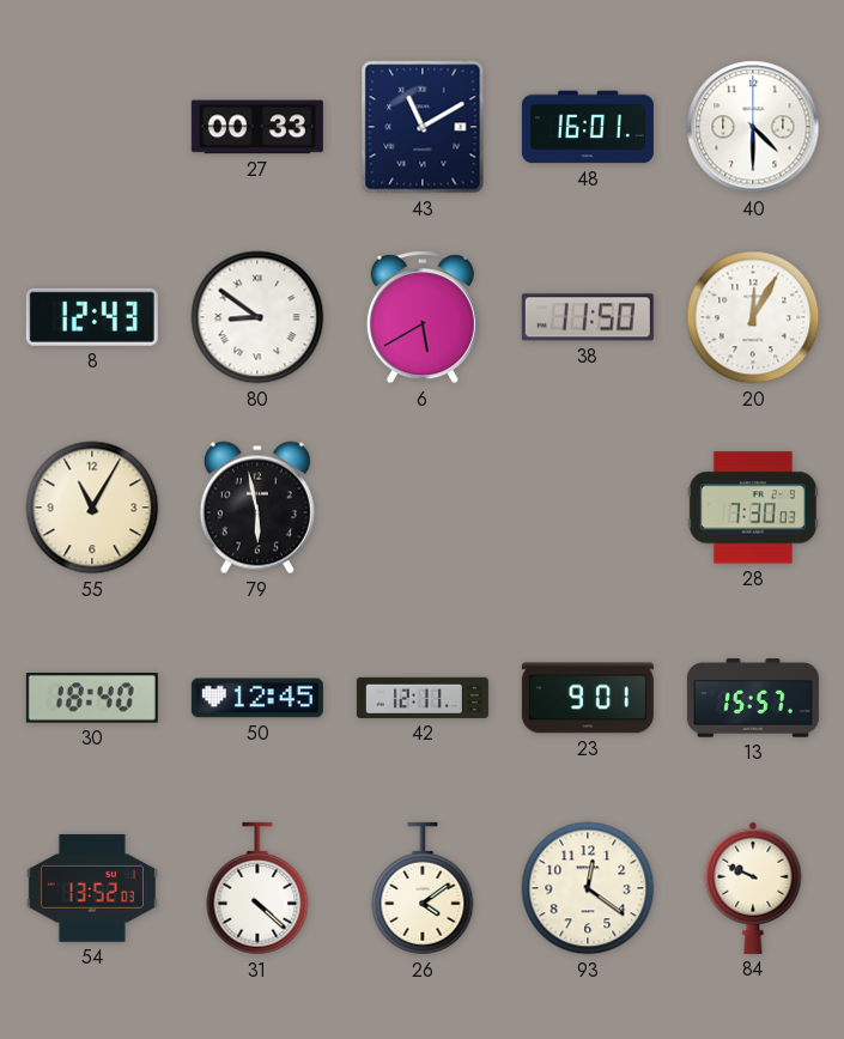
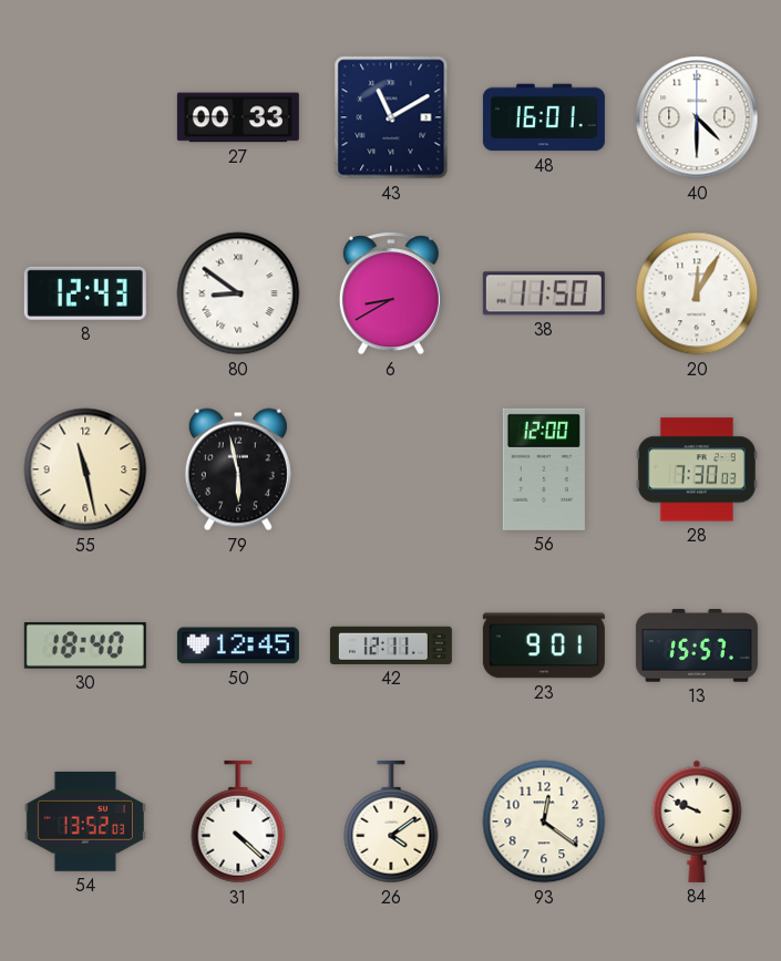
6: 5:40 -> 8:40 (391, 293)
55: 11:05 -> 11:28 (85, 469)
56: none -> 12:00 (544, 469)
